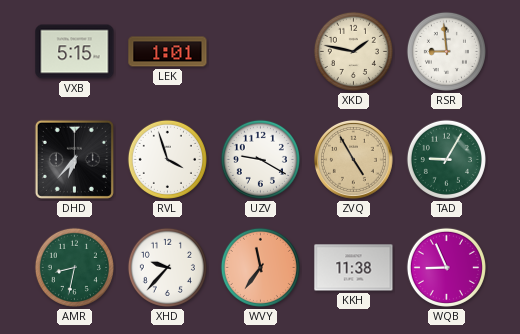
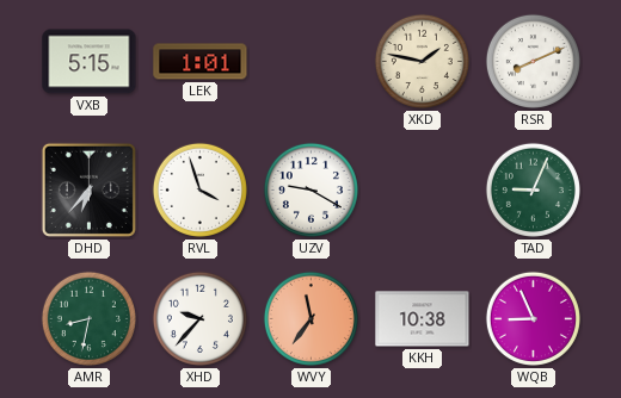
RSR: 8:59 -> 8:11 (533, 61)
ZVQ: 4:55 -> none (353, 159)
TAD: 9:05 -> 9:04 (533, 189)
KKH: 11:38 -> 10:38 (423, 319)
